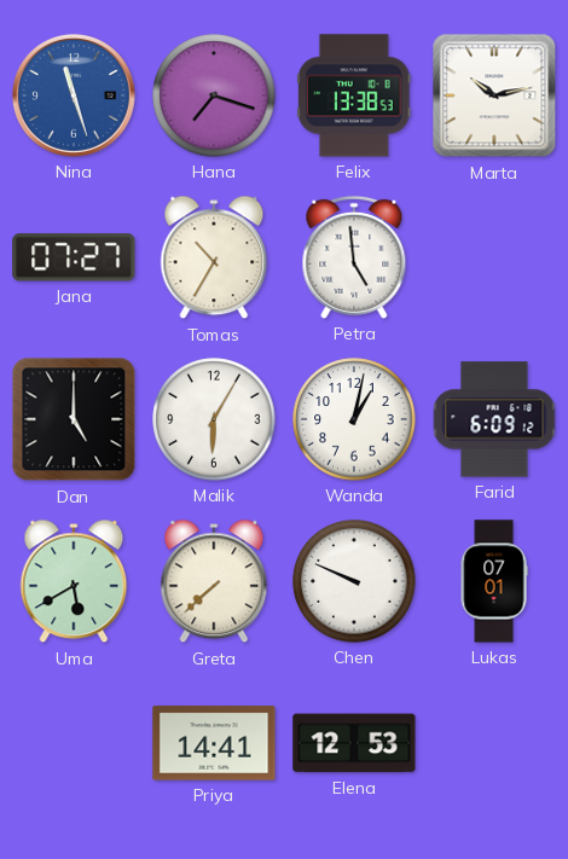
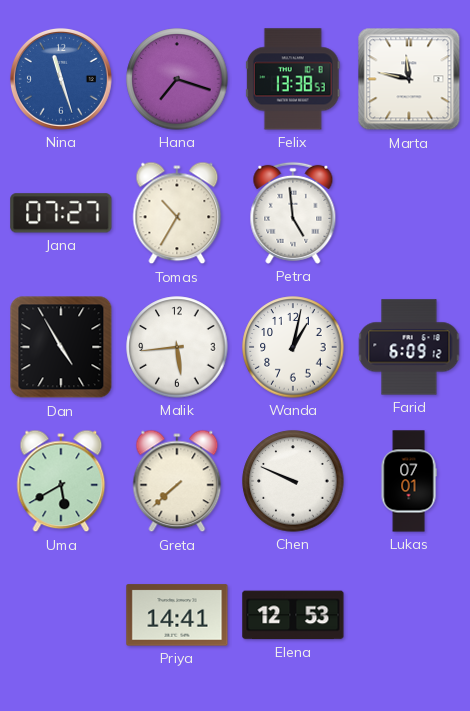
Marta: 10:13 -> 11:47 (409, 79)
Dan: 5:00 -> 4:55 (61, 347)
Malik: 6:05 -> 5:44 (177, 347)
